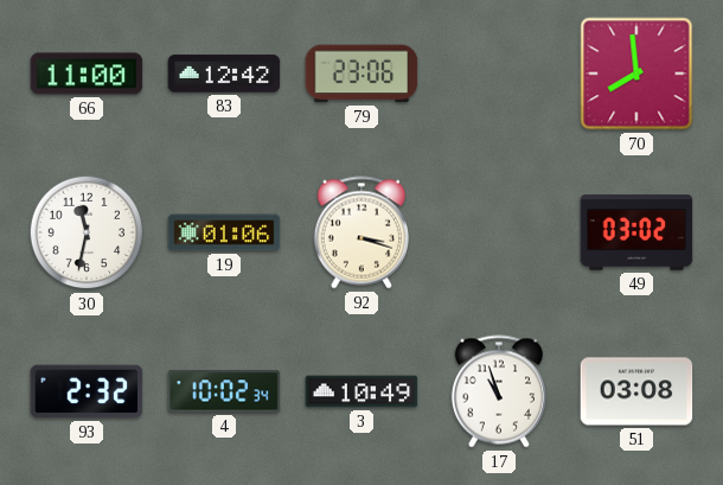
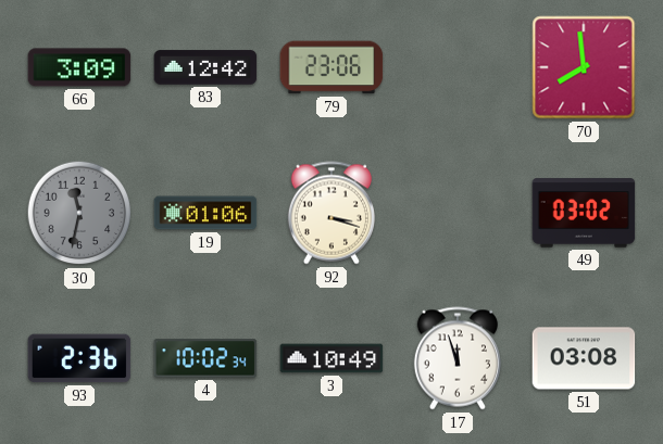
66: 11:00 -> 3:09 (79, 67)
30 dial: white -> grey (79, 213)
93: 2:32 -> 2:36 (79, 358)
17: 10:57 -> 11:57 (458, 358)
